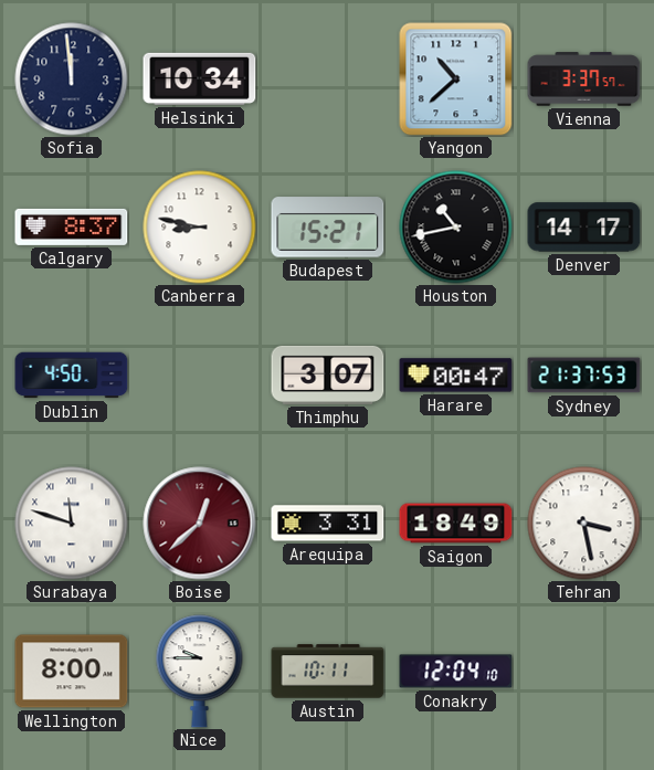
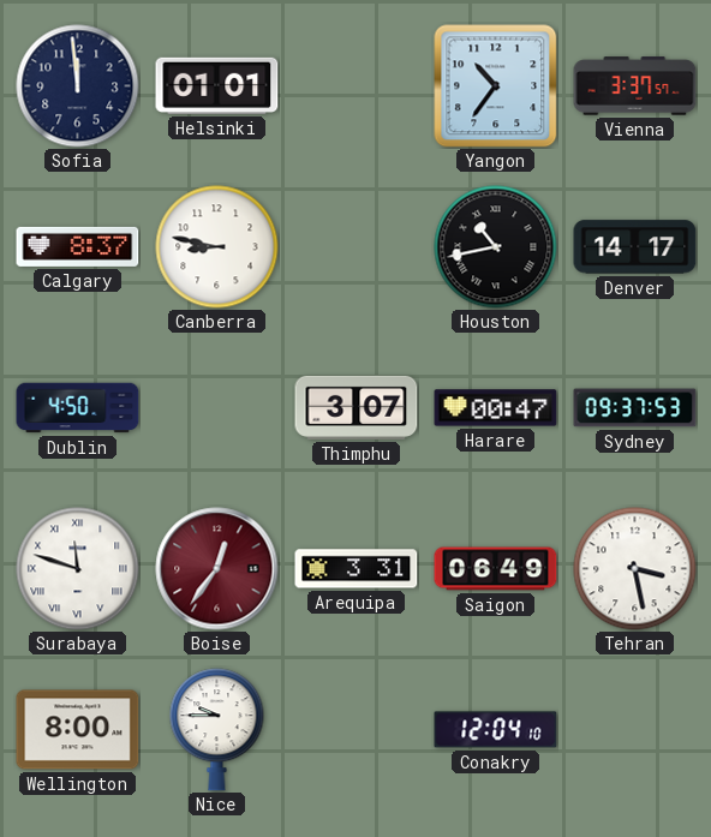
Helsinki: 10:34 -> 01:01 (217, 85)
Yangon: 10:38 -> 10:36 (496, 86)
Budapest: 15:21 -> none (328, 228)
Sydney: 21:37 -> 09:37 (635, 408)
Boise: 12:38 -> 12:36 (217, 569)
Saigon: 18:49 -> 06:49 (496, 569)
Austin: 10:11 -> none (328, 672)
